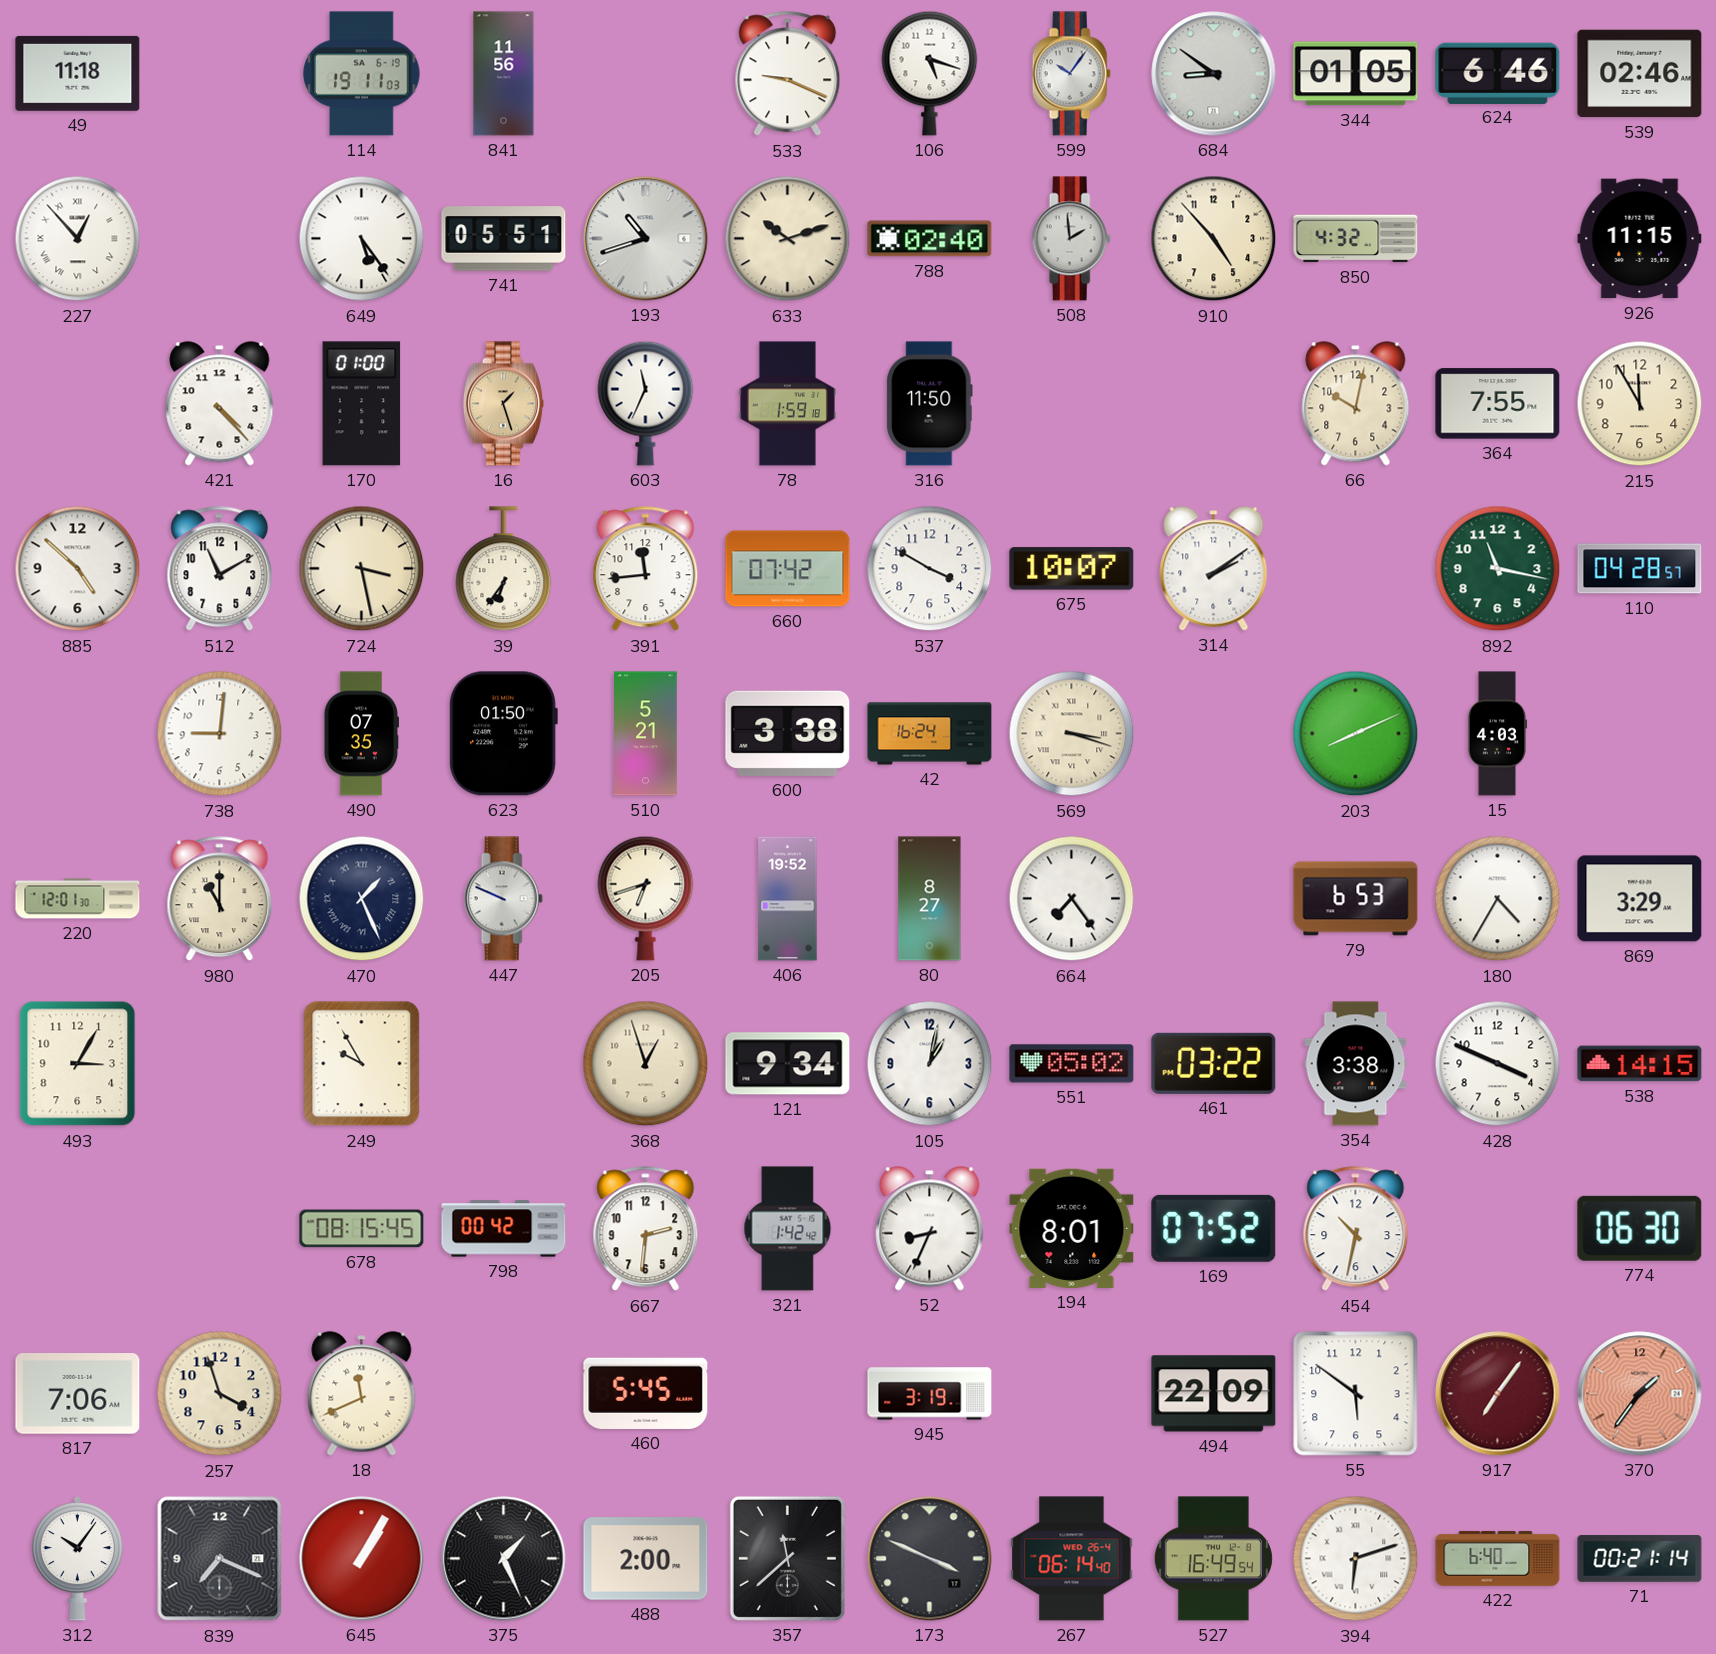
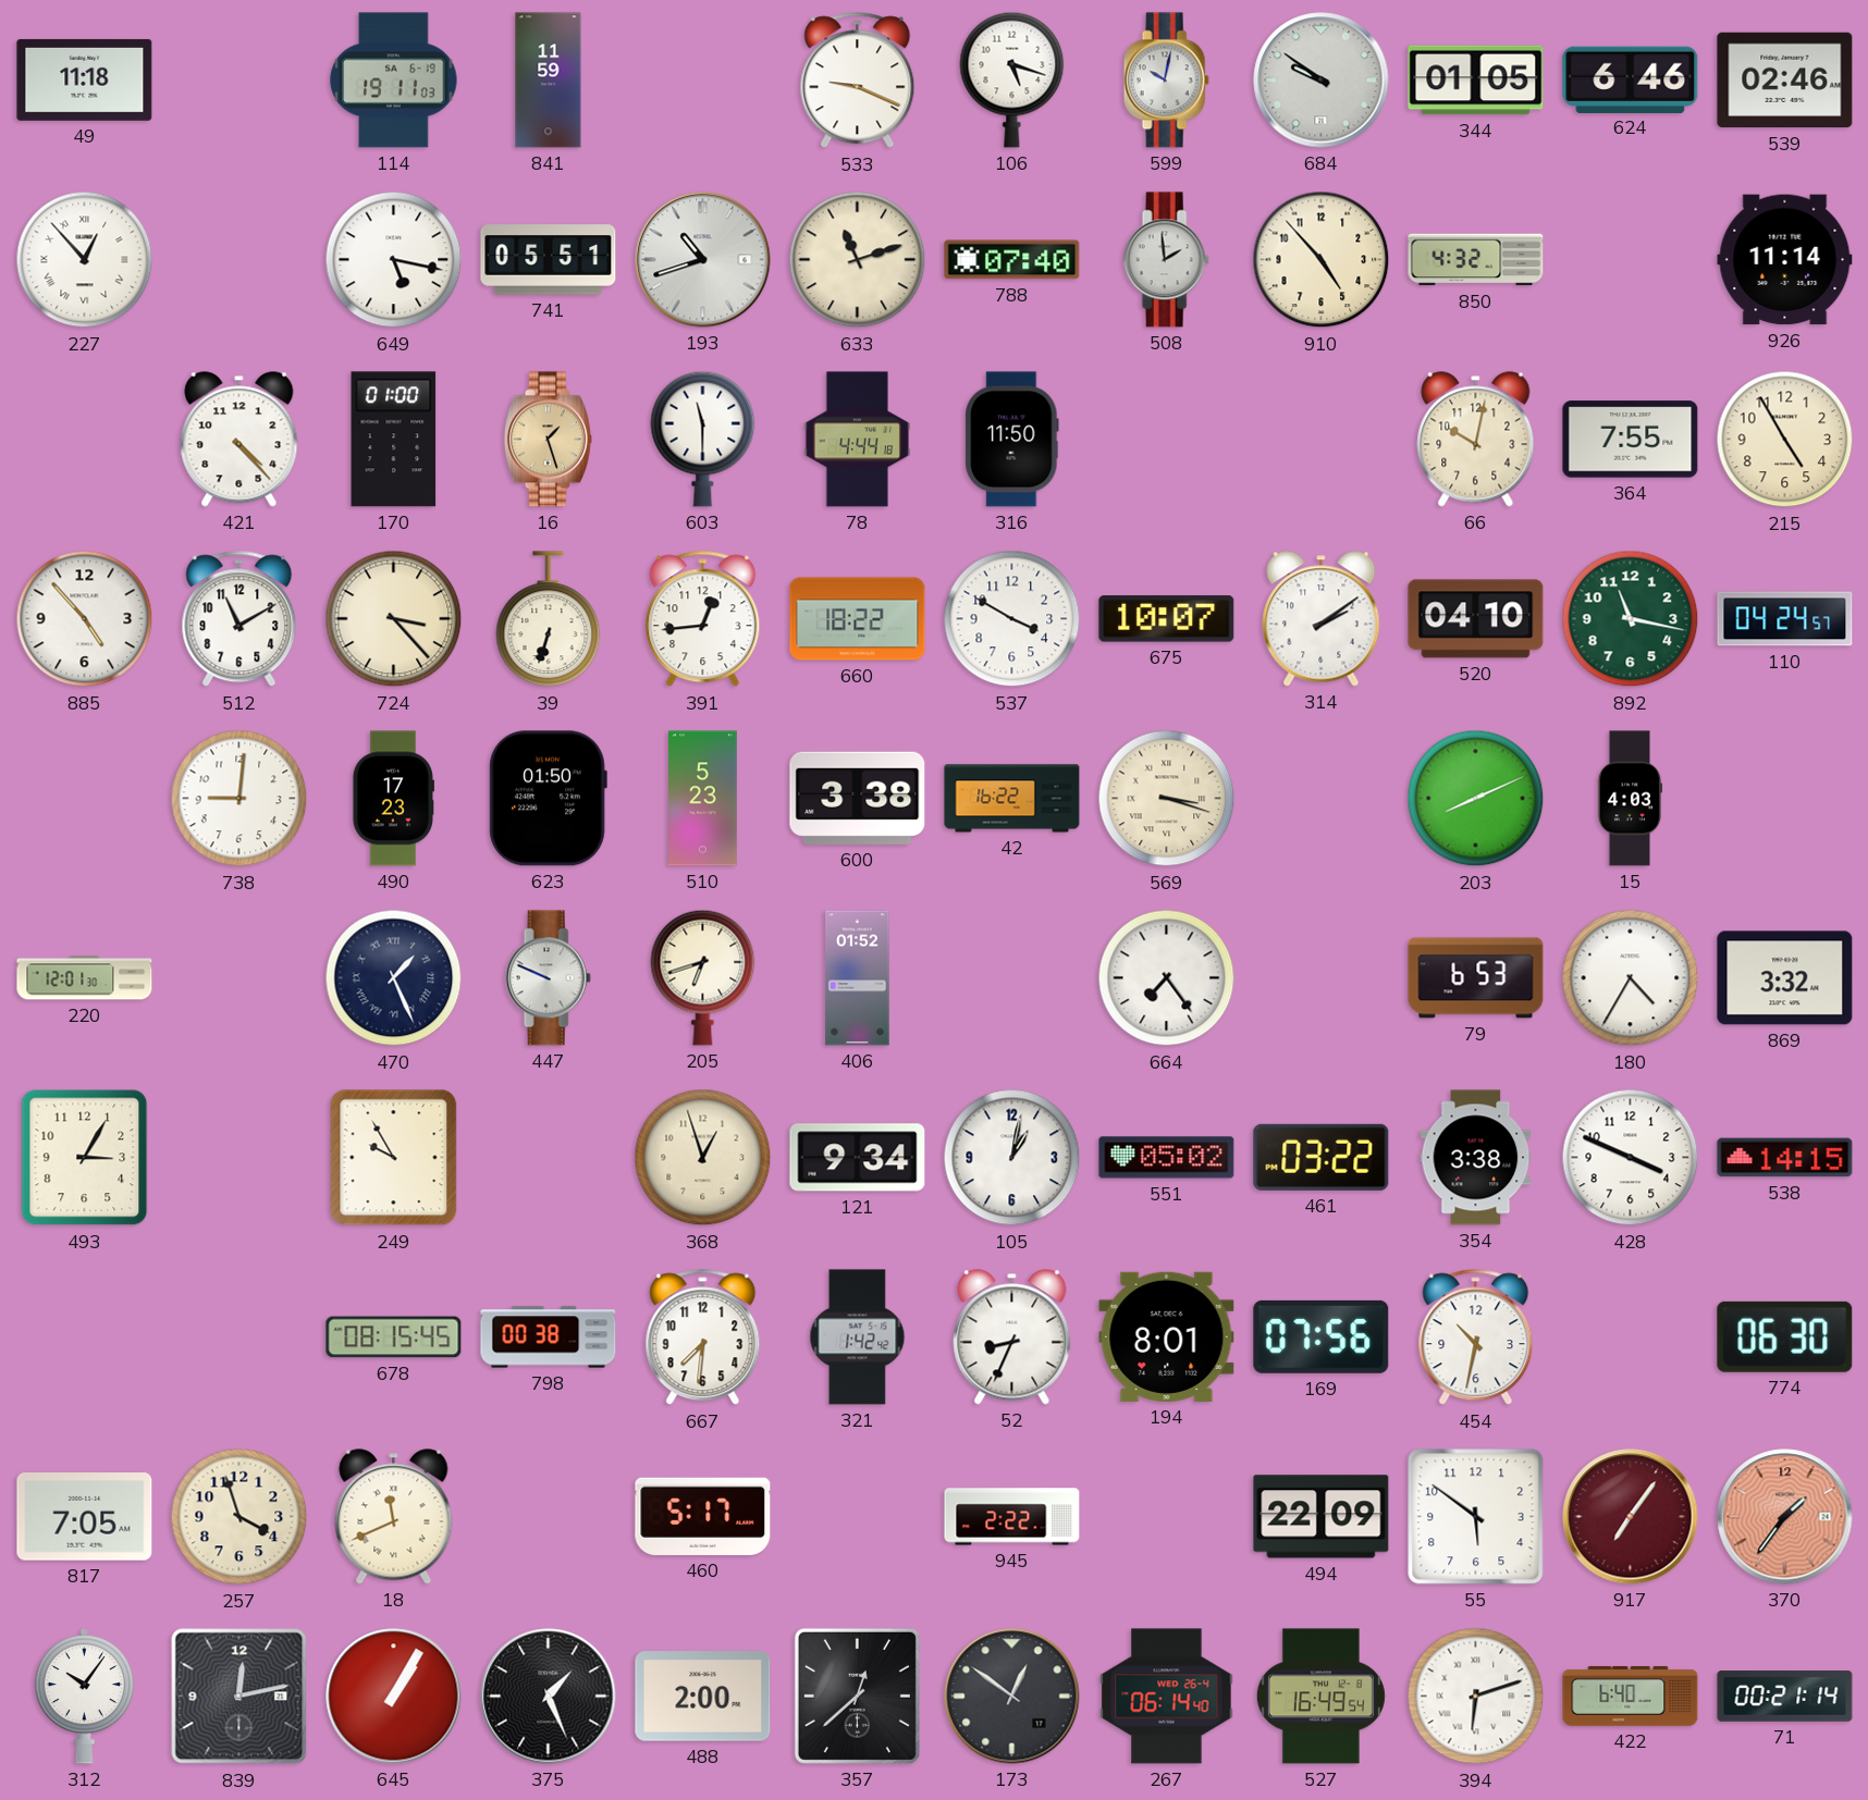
841: 11:56 -> 11:59 (549, 81)
599: 10:06 -> 10:02 (1166, 81)
684: 8:51 -> 9:51 (1322, 81)
649: 5:24 -> 5:17 (394, 260)
633: 10:12 -> 11:12 (858, 260)
788: 02:40 -> 07:40 (1012, 260)
926: 11:15 -> 11:14 (1785, 260)
603: 11:34 -> 11:30 (703, 439)
78: 1:59 -> 4:44 (857, 440)
215: 11:55 -> 4:55 (1785, 440)
885: 4:52 -> 4:53 (85, 619)
724: 3:28 -> 3:23 (394, 619)
39: 6:36 -> 6:33 (549, 619)
391: 11:44 -> 12:44 (703, 619)
660: 07:42 -> 18:22 (858, 619)
520: none -> 04:10 (1476, 619)
110: 04:28 -> 04:24 (1785, 619)
490: 07:35 -> 17:23 (393, 799)
510: 5:21 -> 5:23 (703, 799)
42: 16:24 -> 16:22 (1012, 799)
980: 11:00 -> none (220, 899)
406: 19:52 -> 01:52 (858, 978)
80: 8:27 -> none (930, 899)
869: 3:29 -> 3:32 (1785, 978)
798: 00:42 -> 00:38 (549, 1337)
667: 2:31 -> 7:31 (703, 1337)
169: 07:52 -> 07:56 (1322, 1336)
817: 7:06 -> 7:05 (85, 1517)
460: 5:45 -> 5:17 (703, 1516)
945: 3:19 -> 2:22 (1012, 1517)
839: 7:19 -> 12:13 (239, 1697)
357: 11:38 -> 12:38 (857, 1696)
173: 3:49 -> 12:51 (1012, 1697)
